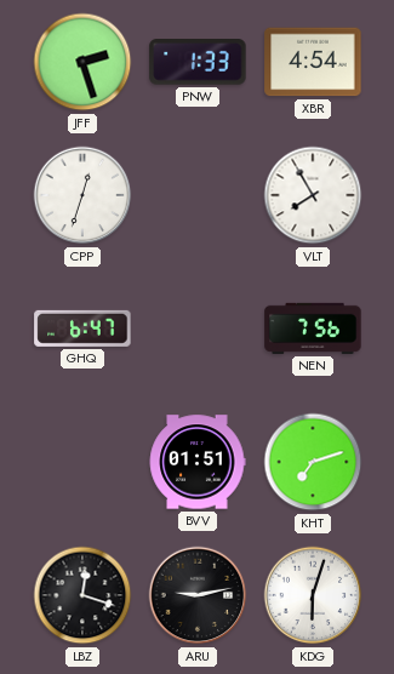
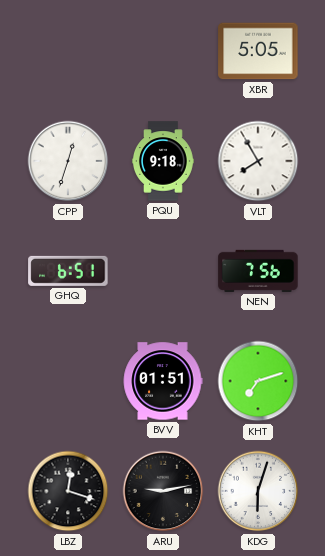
JFF: 2:27 -> none (82, 62)
PNW: 1:33 -> none (198, 63)
XBR: 4:54 -> 5:05 (258, 51)
PQU: none -> 9:18 (163, 161)
GHQ: 6:47 -> 6:51 (68, 271)
